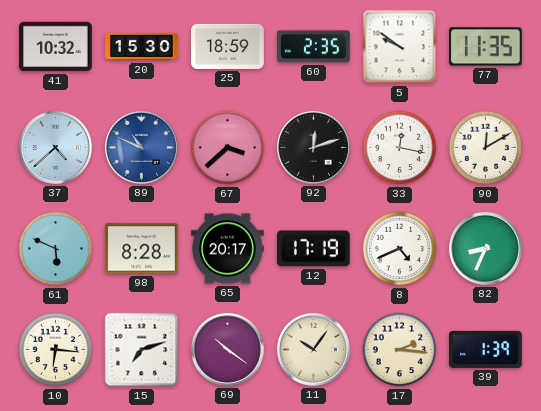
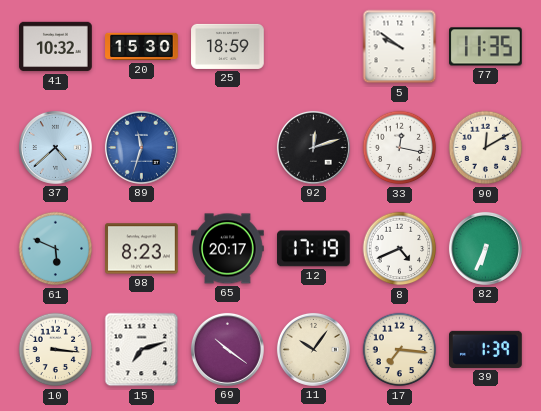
60: 2:35 -> none (314, 47)
89: 10:49 -> 11:33 (141, 147)
67: 3:38 -> none (228, 148)
98: 8:28 -> 8:23 (142, 249)
82: 8:34 -> 6:34 (485, 248)
10: 6:16 -> 3:16 (56, 350)
17: 2:16 -> 7:16 (400, 350)
